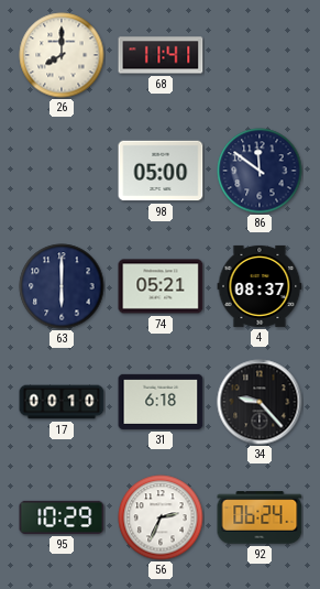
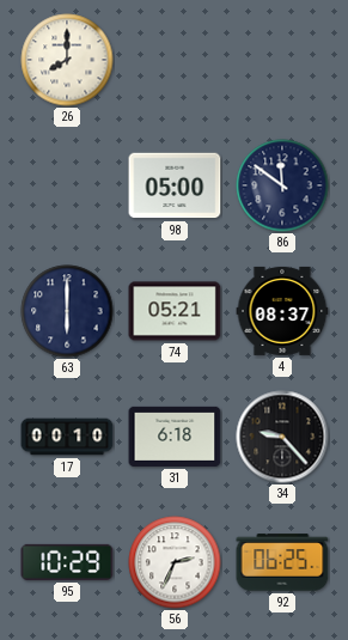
68: 11:41 -> none (161, 55)
92: 06:24 -> 06:25 (282, 562)
